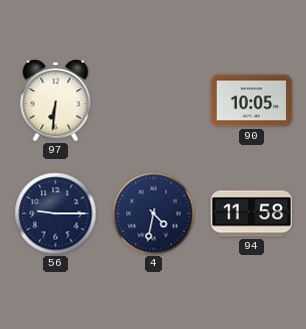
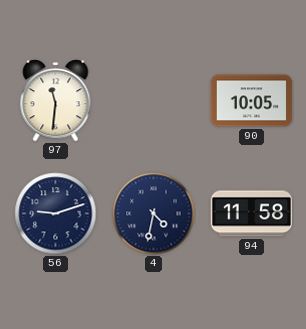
97: 6:31 -> 11:31 (56, 101)
56: 9:15 -> 9:12 (56, 214)
